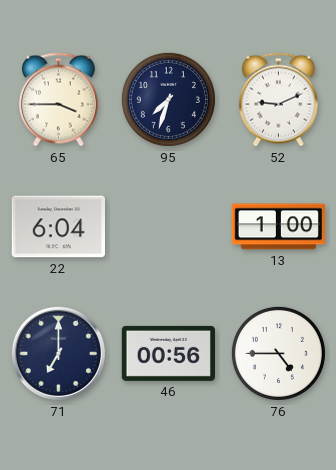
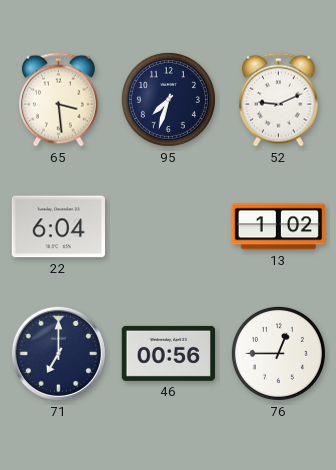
65: 3:45 -> 3:29 (58, 100)
13: 1:00 -> 1:02 (278, 227)
76: 4:45 -> 12:45 (278, 353)
